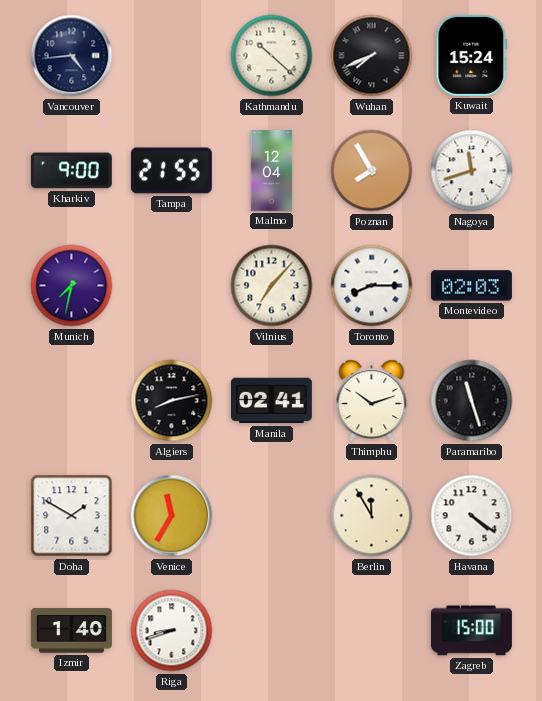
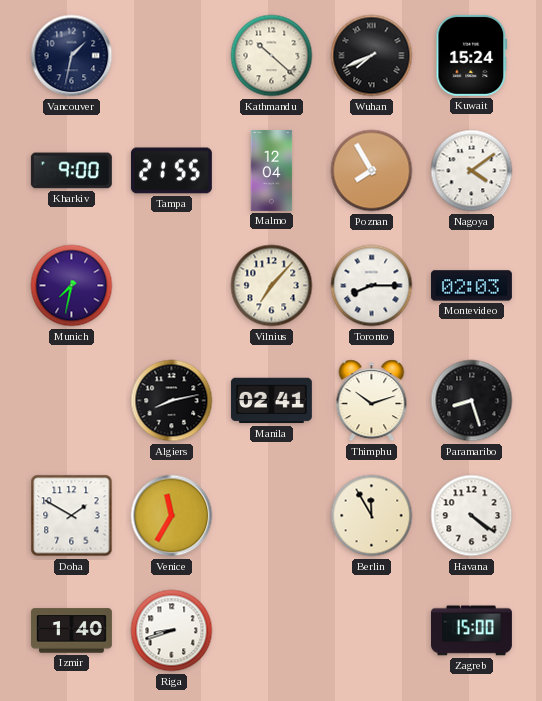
Vancouver: 4:44 -> 1:32 (72, 56)
Nagoya: 11:42 -> 4:09 (472, 171)
Paramaribo: 11:27 -> 8:27 (472, 401)
